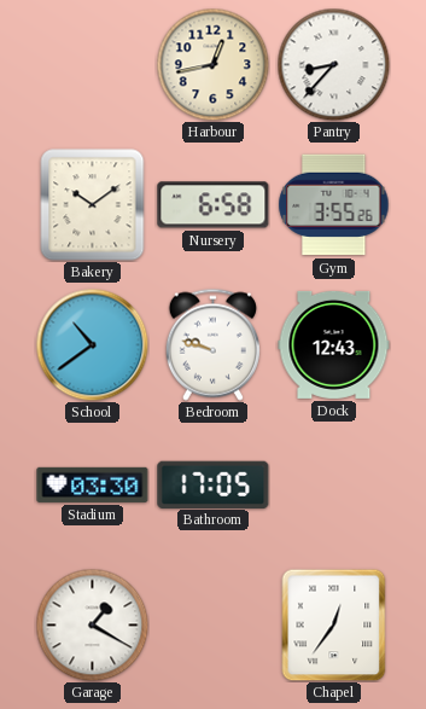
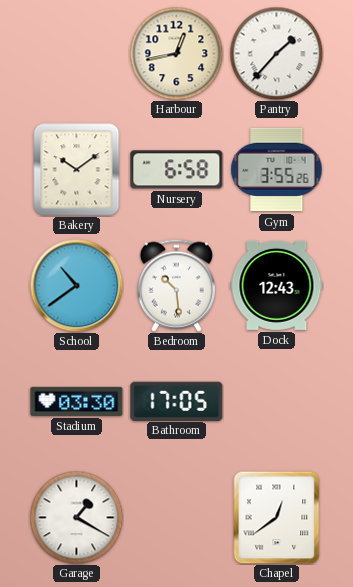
Pantry: 8:37 -> 1:37 (276, 53)
Bedroom: 9:48 -> 10:29 (176, 285)
Chapel: 12:36 -> 12:39 (277, 517)
